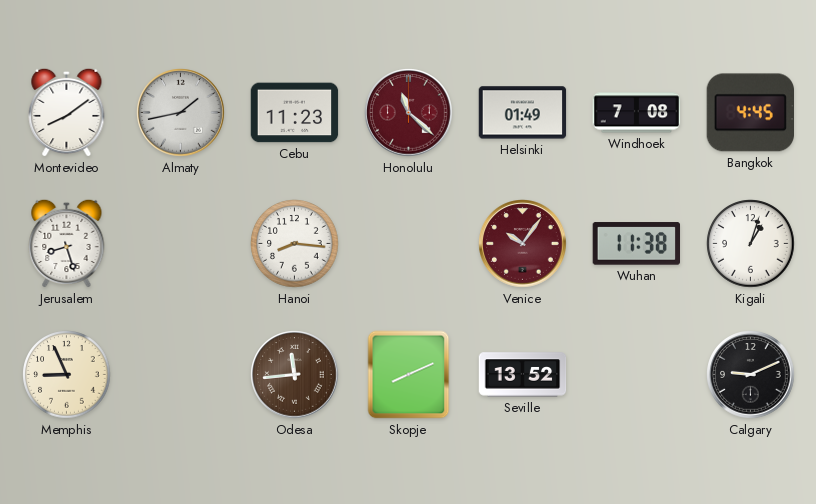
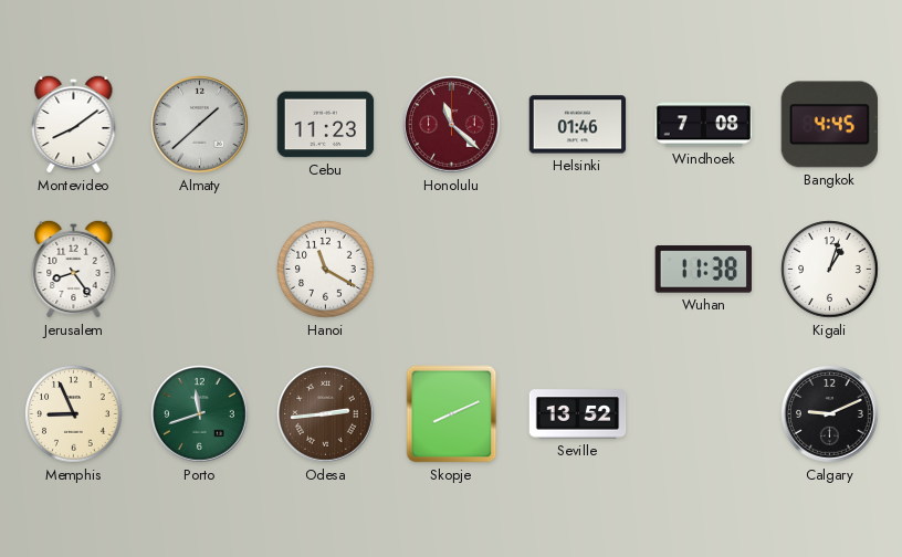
Almaty: 1:43 -> 1:38 (200, 125)
Helsinki: 01:49 -> 01:46 (578, 125)
Jerusalem: 8:27 -> 8:24 (74, 269)
Hanoi: 8:16 -> 11:20 (326, 270)
Venice: 10:06 -> none (523, 244)
Porto: none -> 11:42 (200, 414)
Odesa: 11:44 -> 2:44 (326, 414)
